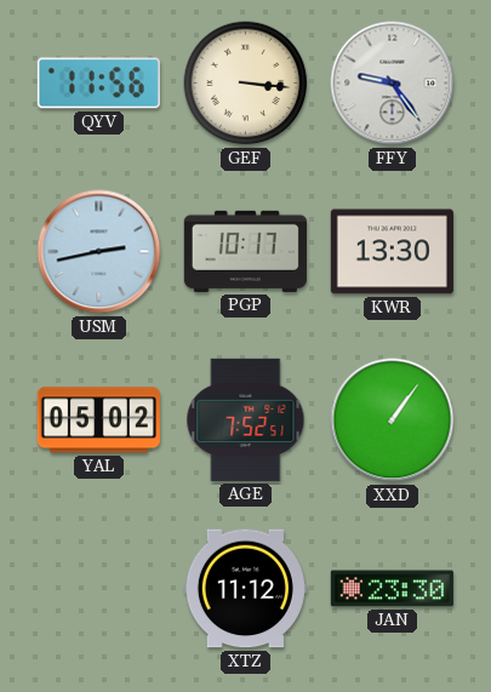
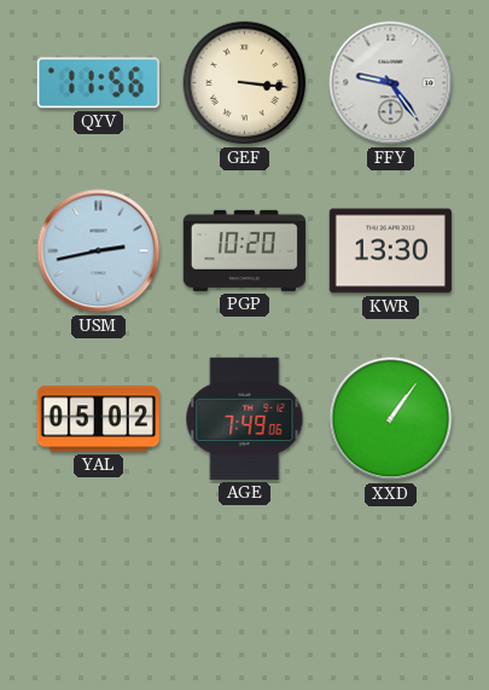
PGP: 10:17 -> 10:20 (244, 250)
AGE: 7:52 -> 7:49 (245, 418)
XTZ: 11:12 -> none (245, 589)
JAN: 23:30 -> none (392, 589)
